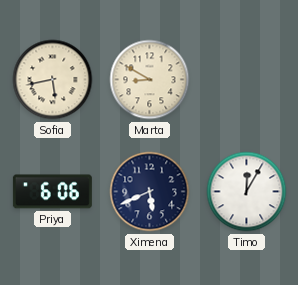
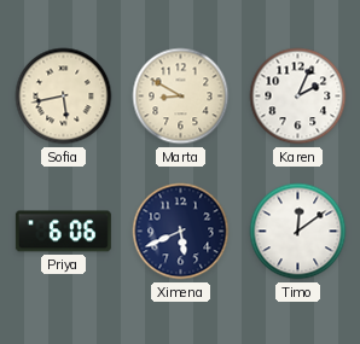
Karen: none -> 2:04 (298, 97)
Timo: 12:05 -> 12:09 (298, 232)
